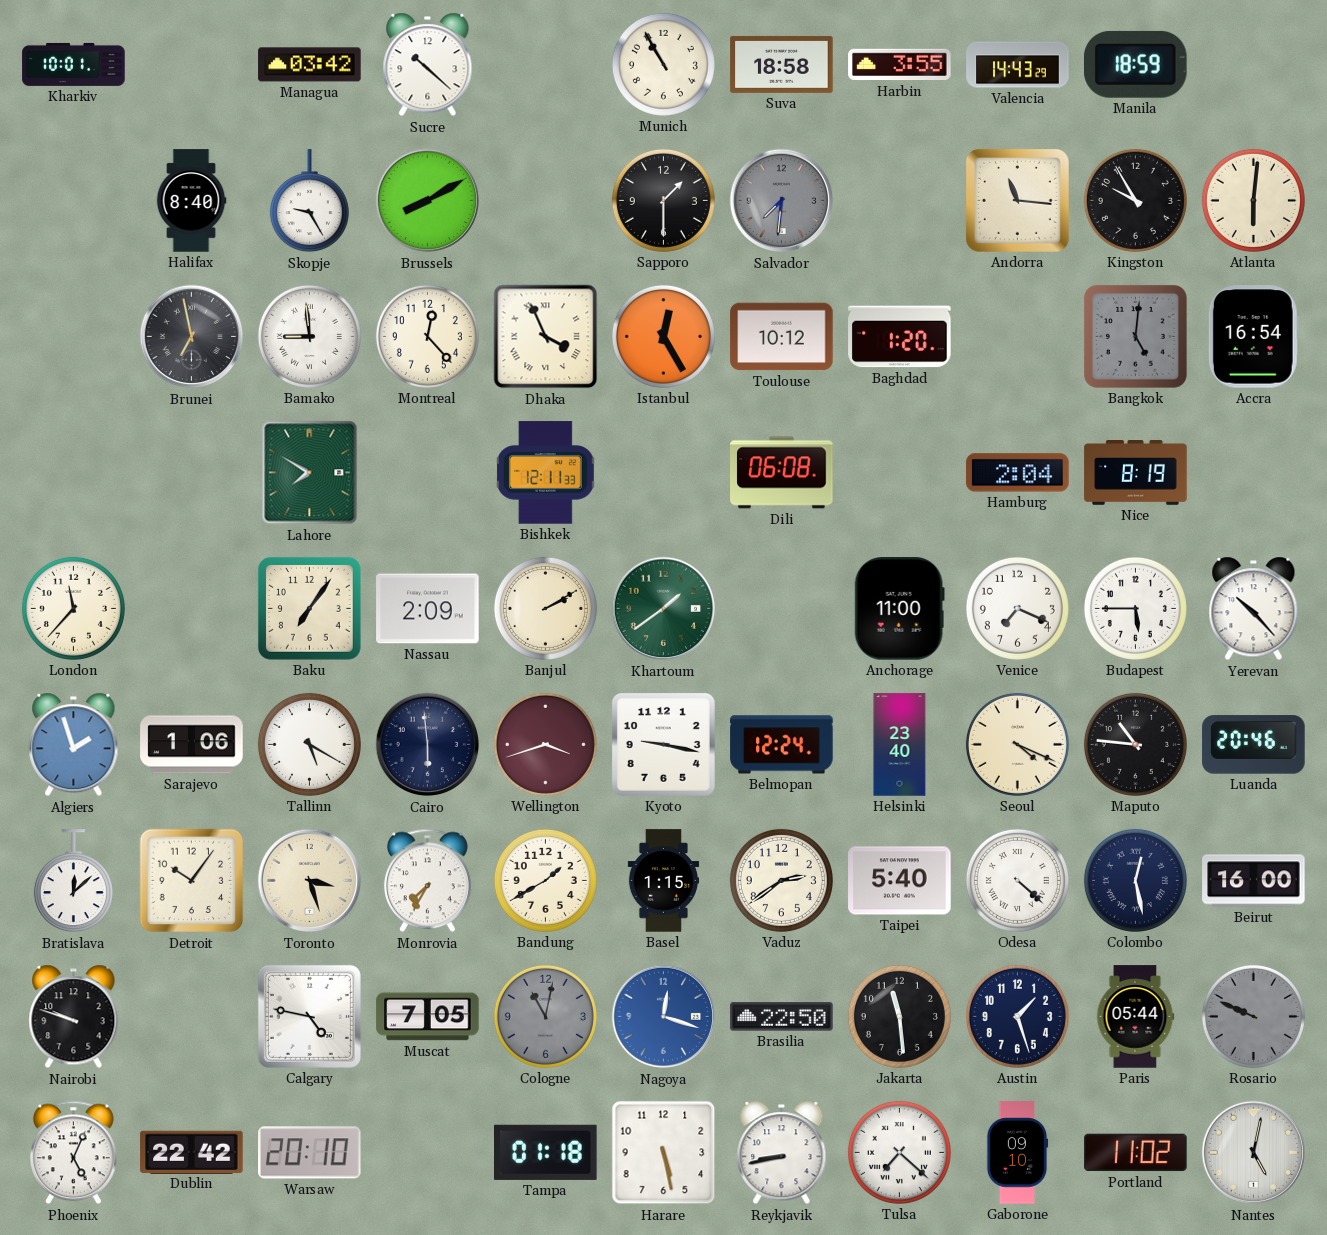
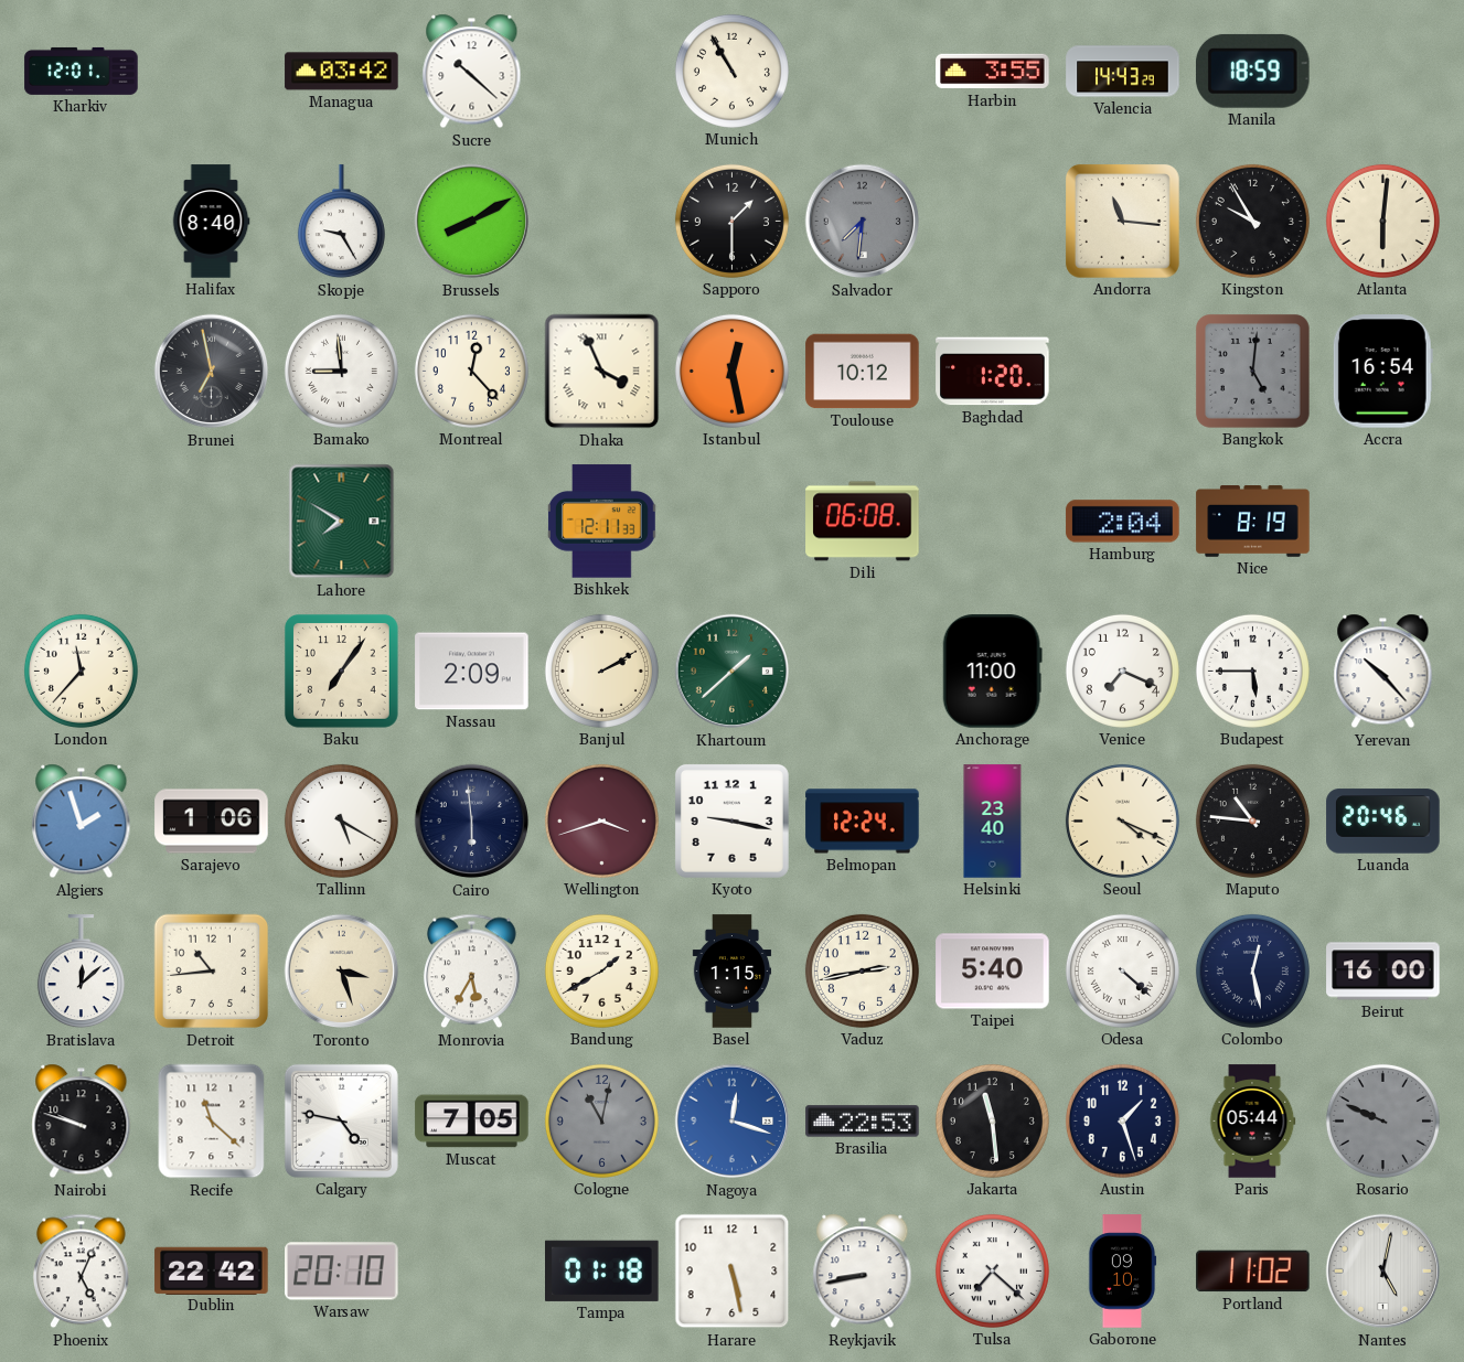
Kharkiv: 10:01 -> 12:01 (82, 71)
Suva: 18:58 -> none (782, 64)
Istanbul: 12:25 -> 12:28 (731, 371)
Khartoum: 1:39 -> 1:38 (733, 672)
Detroit: 10:06 -> 10:44 (212, 972)
Monrovia: 7:35 -> 5:35 (471, 972)
Vaduz: 2:39 -> 2:43 (862, 970)
Recife: none -> 11:22 (212, 1122)
Brasilia: 22:50 -> 22:53 (863, 1122)
